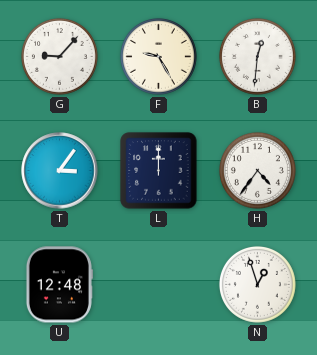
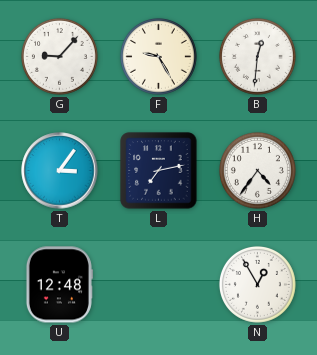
L: 12:00 -> 7:13 (159, 171)
N: 12:57 -> 12:55 (257, 284)
